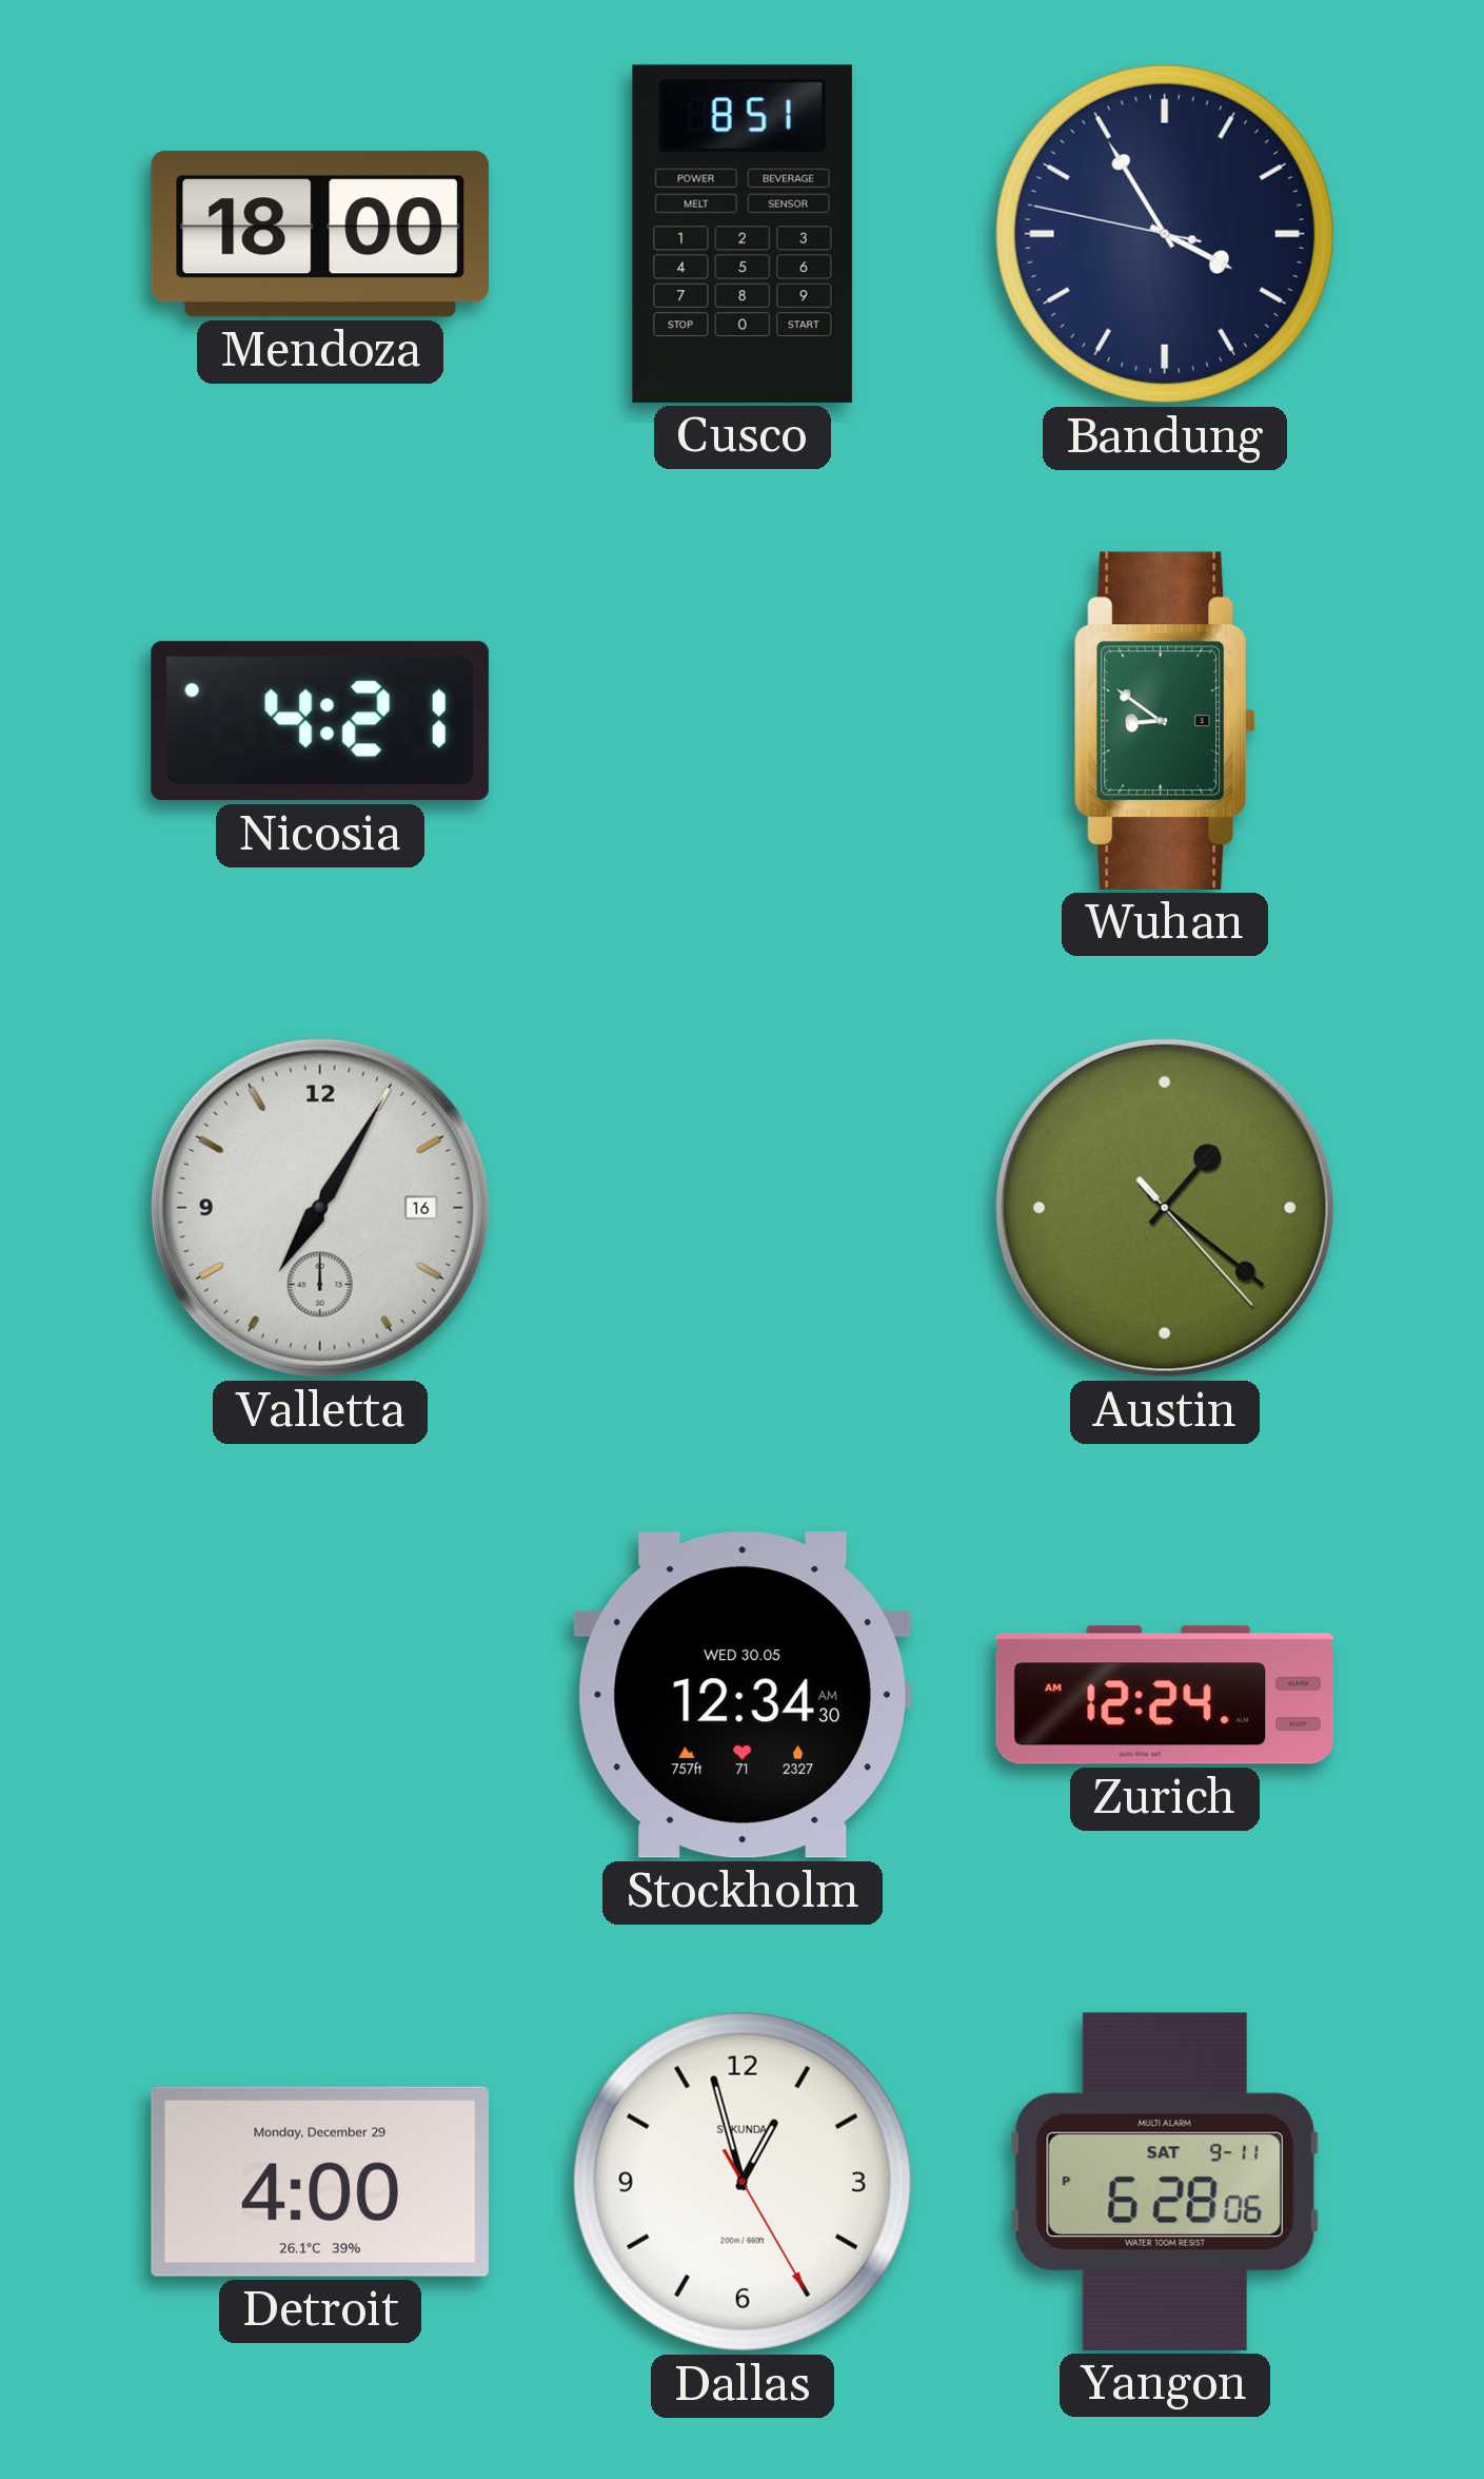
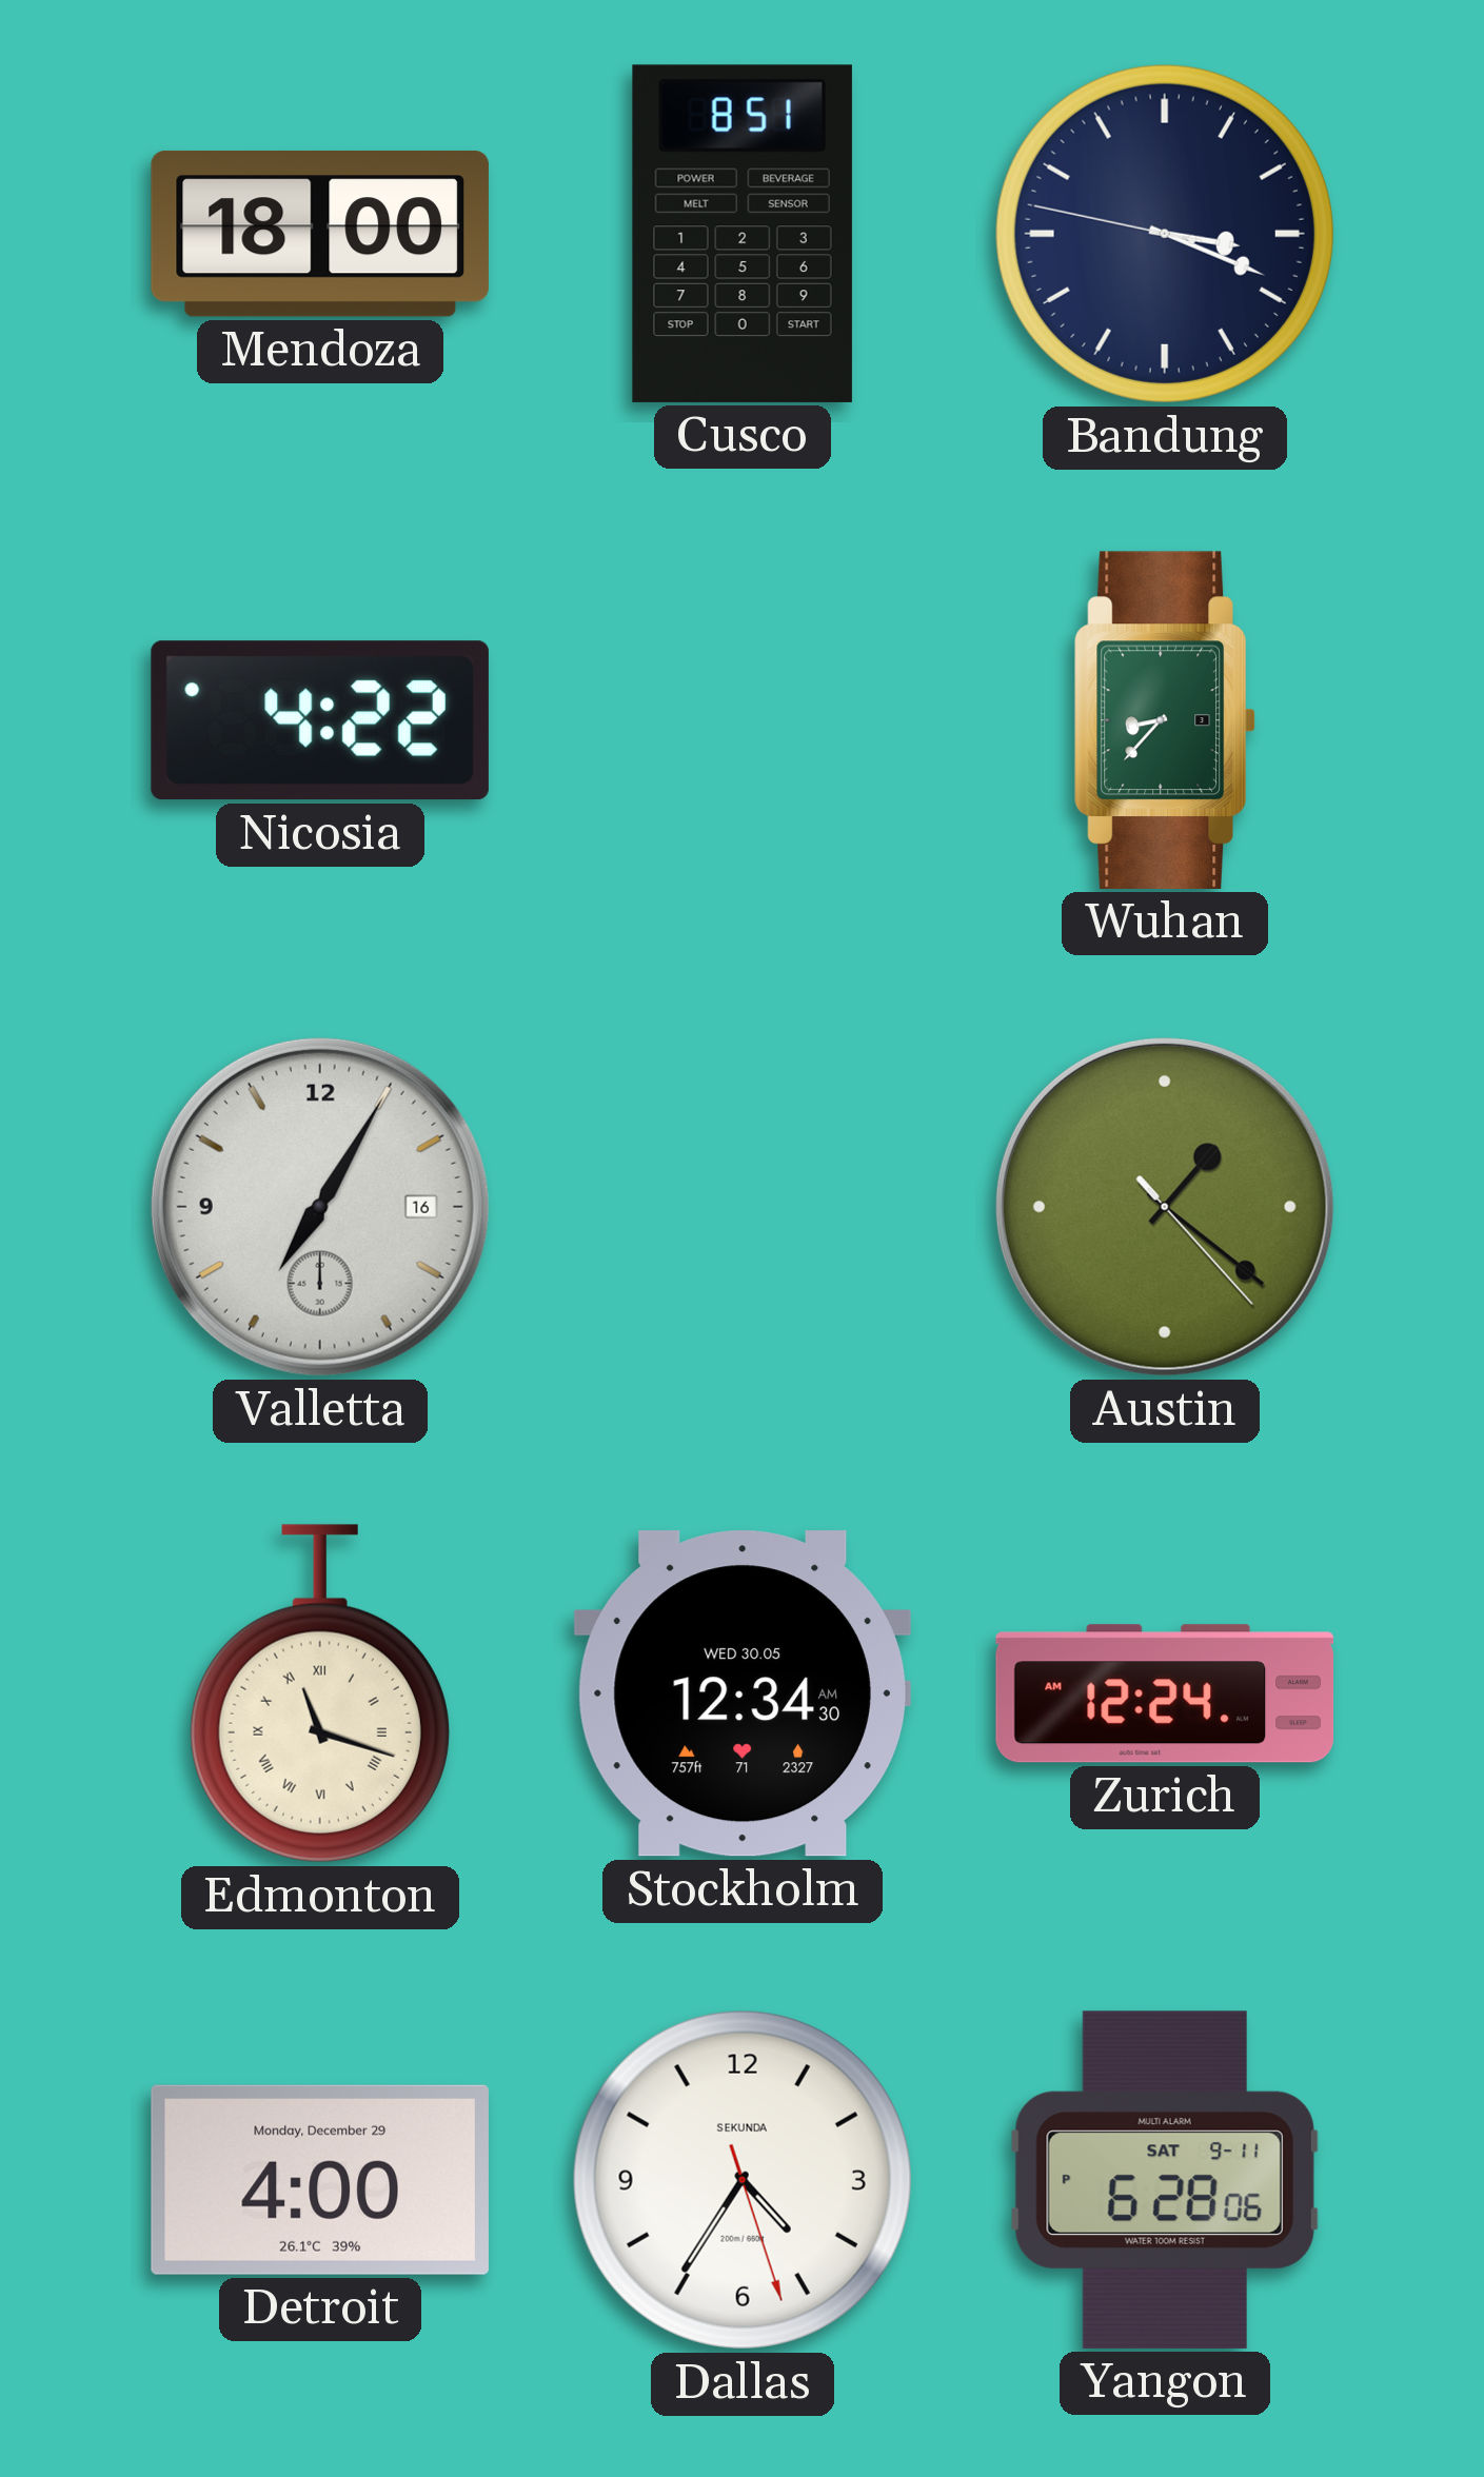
Bandung: 3:54 -> 3:18 (1165, 234)
Nicosia: 4:21 -> 4:22 (320, 720)
Wuhan: 8:51 -> 8:37 (1164, 720)
Edmonton: none -> 11:18 (320, 1693)
Dallas: 12:57 -> 4:35 (743, 2180)
